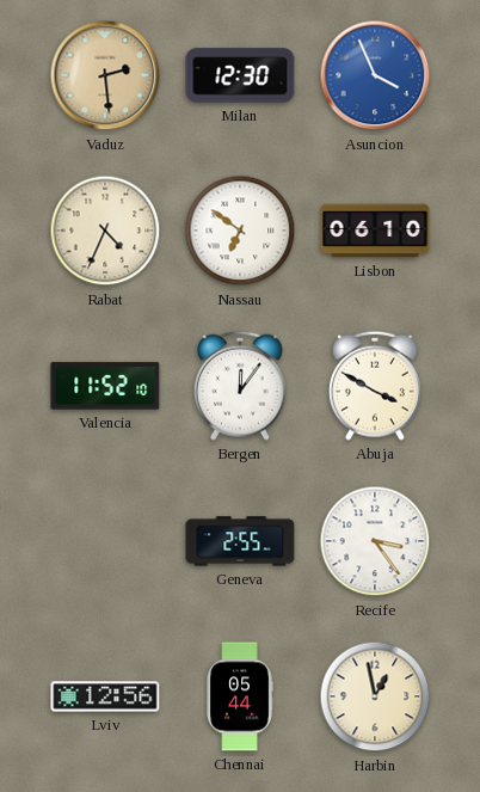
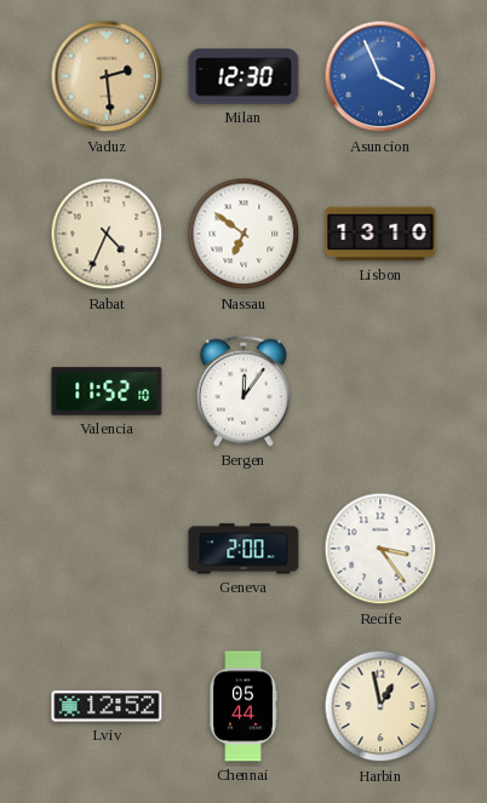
Lisbon: 06:10 -> 13:10 (380, 234)
Abuja: 3:50 -> none (375, 386)
Geneva: 2:55 -> 2:00 (243, 549)
Lviv: 12:56 -> 12:52 (107, 706)
